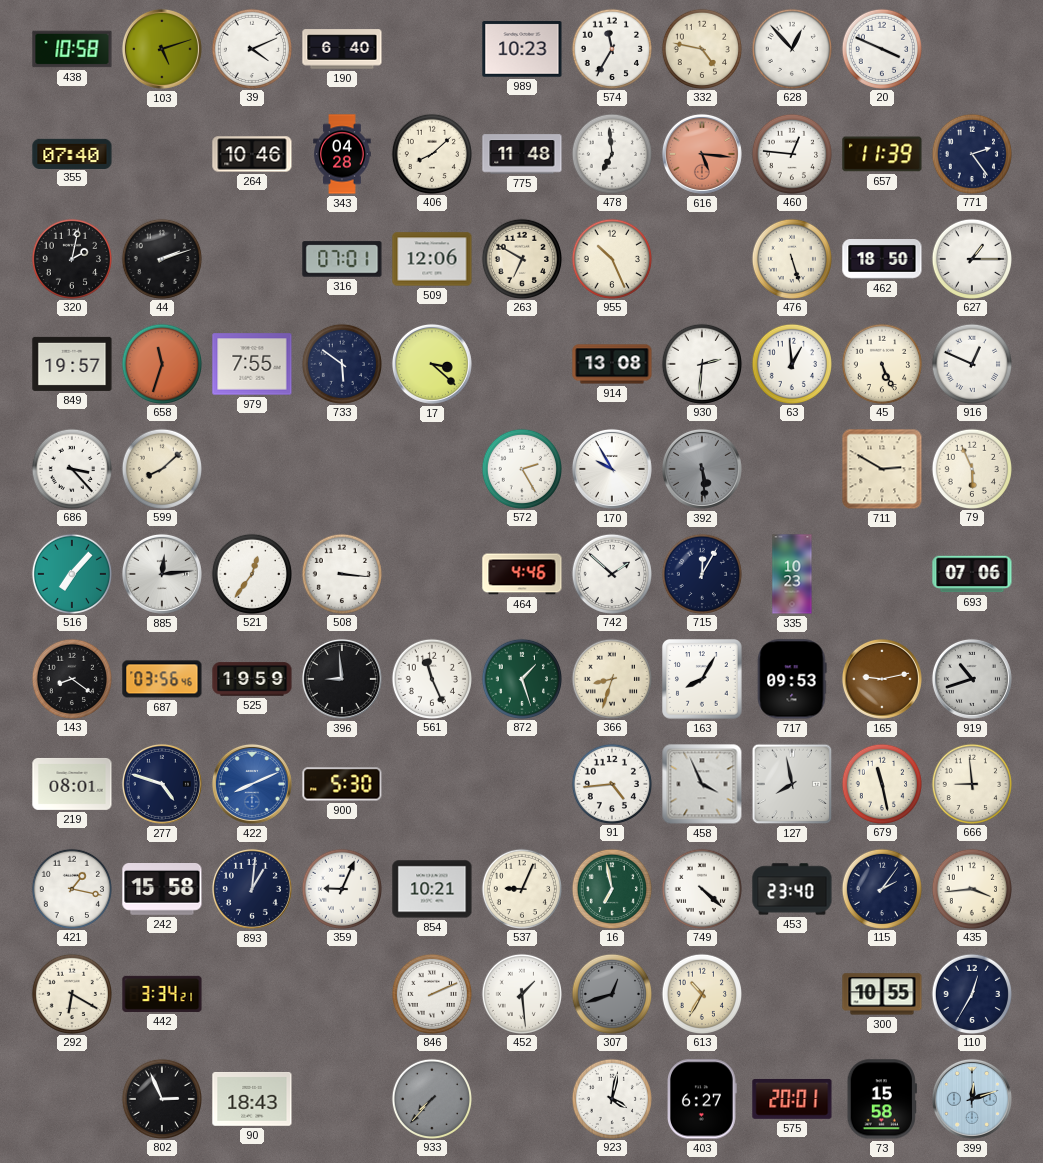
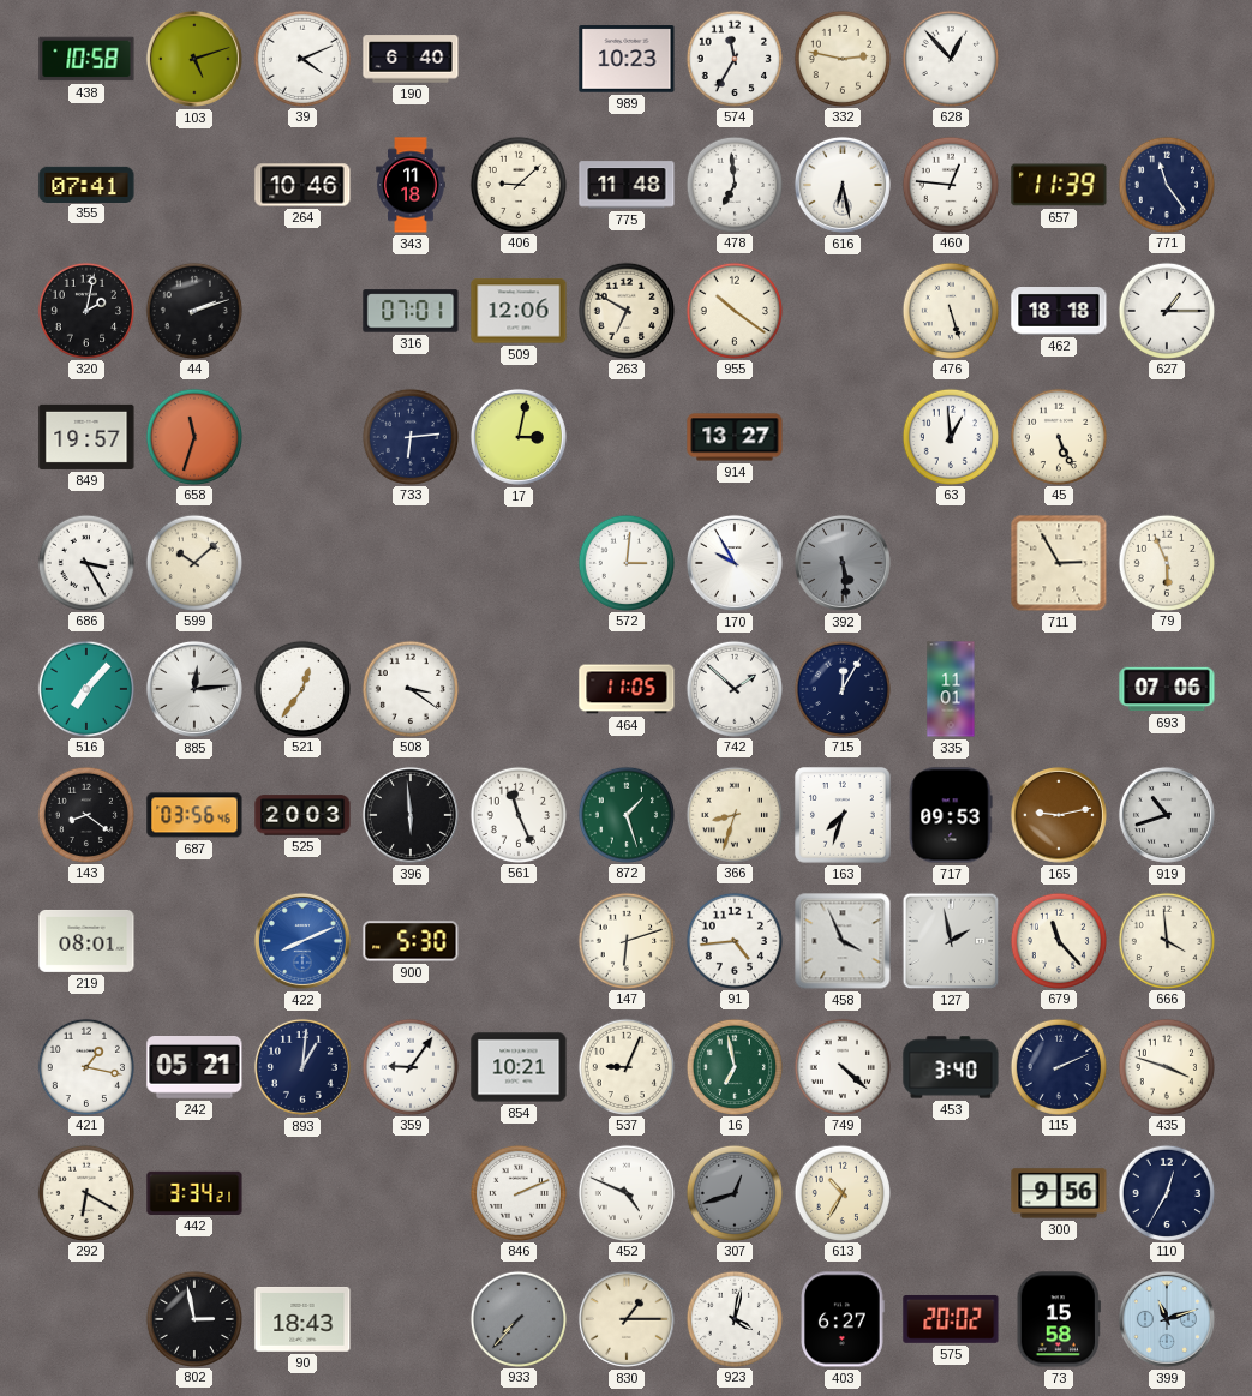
332: 4:47 -> 2:47 (841, 58)
20: 3:49 -> none (881, 48)
355: 07:40 -> 07:41 (86, 184)
343: 04:28 -> 11:18 (411, 185)
406: 8:08 -> 9:08 (517, 184)
616: 5:16 -> 6:28 (843, 185)
616 dial: salmon -> white (843, 185)
771: 2:24 -> 11:24 (1166, 184)
955: 10:26 -> 10:21 (733, 310)
462: 18:50 -> 18:18 (1059, 312)
979: 7:55 -> none (252, 364)
733: 5:51 -> 6:14 (409, 436)
17: 3:22 -> 3:02 (519, 437)
914: 13:08 -> 13:27 (735, 437)
930: 2:31 -> none (701, 363)
916: 12:49 -> none (971, 363)
686: 3:23 -> 3:25 (85, 562)
599: 8:08 -> 10:08 (193, 562)
572: 2:25 -> 3:01 (625, 562)
711: 2:50 -> 2:55 (1059, 563)
508: 3:16 -> 3:21 (409, 688)
464: 4:46 -> 11:05 (627, 689)
335: 10:23 -> 11:01 (951, 689)
525: 19:59 -> 20:03 (302, 815)
396: 8:59 -> 5:59 (411, 815)
163: 8:05 -> 7:33 (843, 815)
277: 4:48 -> none (162, 784)
147: none -> 6:12 (625, 940)
127: 7:58 -> 1:58 (951, 941)
679: 11:28 -> 11:23 (1058, 940)
666: 8:59 -> 3:59 (1166, 940)
242: 15:58 -> 05:21 (194, 1068)
359: 9:04 -> 9:06 (409, 1066)
453: 23:40 -> 3:40 (951, 1067)
115: 2:06 -> 2:11 (1058, 1066)
435: 3:44 -> 3:48 (1166, 1066)
452: 1:29 -> 4:49 (625, 1192)
300: 10:55 -> 9:56 (1059, 1193)
802: 2:56 -> 2:58 (193, 1318)
830: none -> 1:15 (627, 1319)
575: 20:01 -> 20:02 (951, 1319)
399: 12:12 -> 11:12 (1167, 1319)
